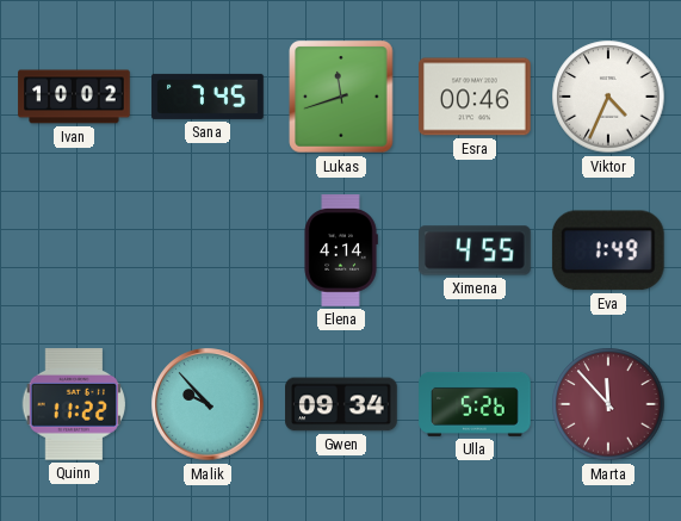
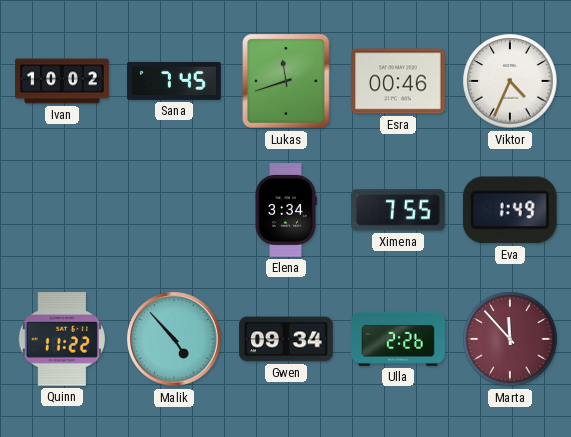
Elena: 4:14 -> 3:34 (286, 210)
Ximena: 4:55 -> 7:55 (398, 210)
Malik: 9:53 -> 4:53 (174, 339)
Ulla: 5:26 -> 2:26 (398, 339)
